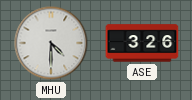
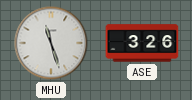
MHU: 4:30 -> 11:27 (51, 43)
